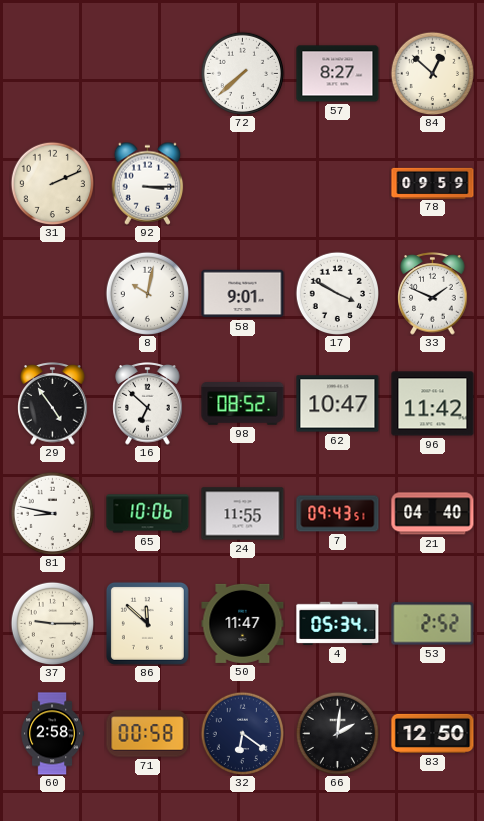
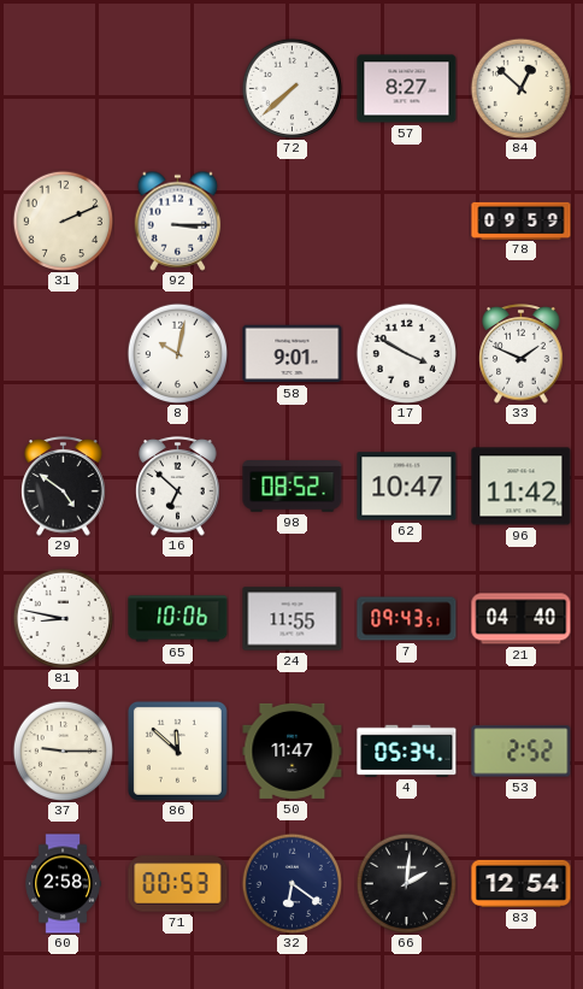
29: 4:54 -> 4:51 (64, 487)
71: 00:58 -> 00:53 (178, 884)
83: 12:50 -> 12:54 (522, 883)
